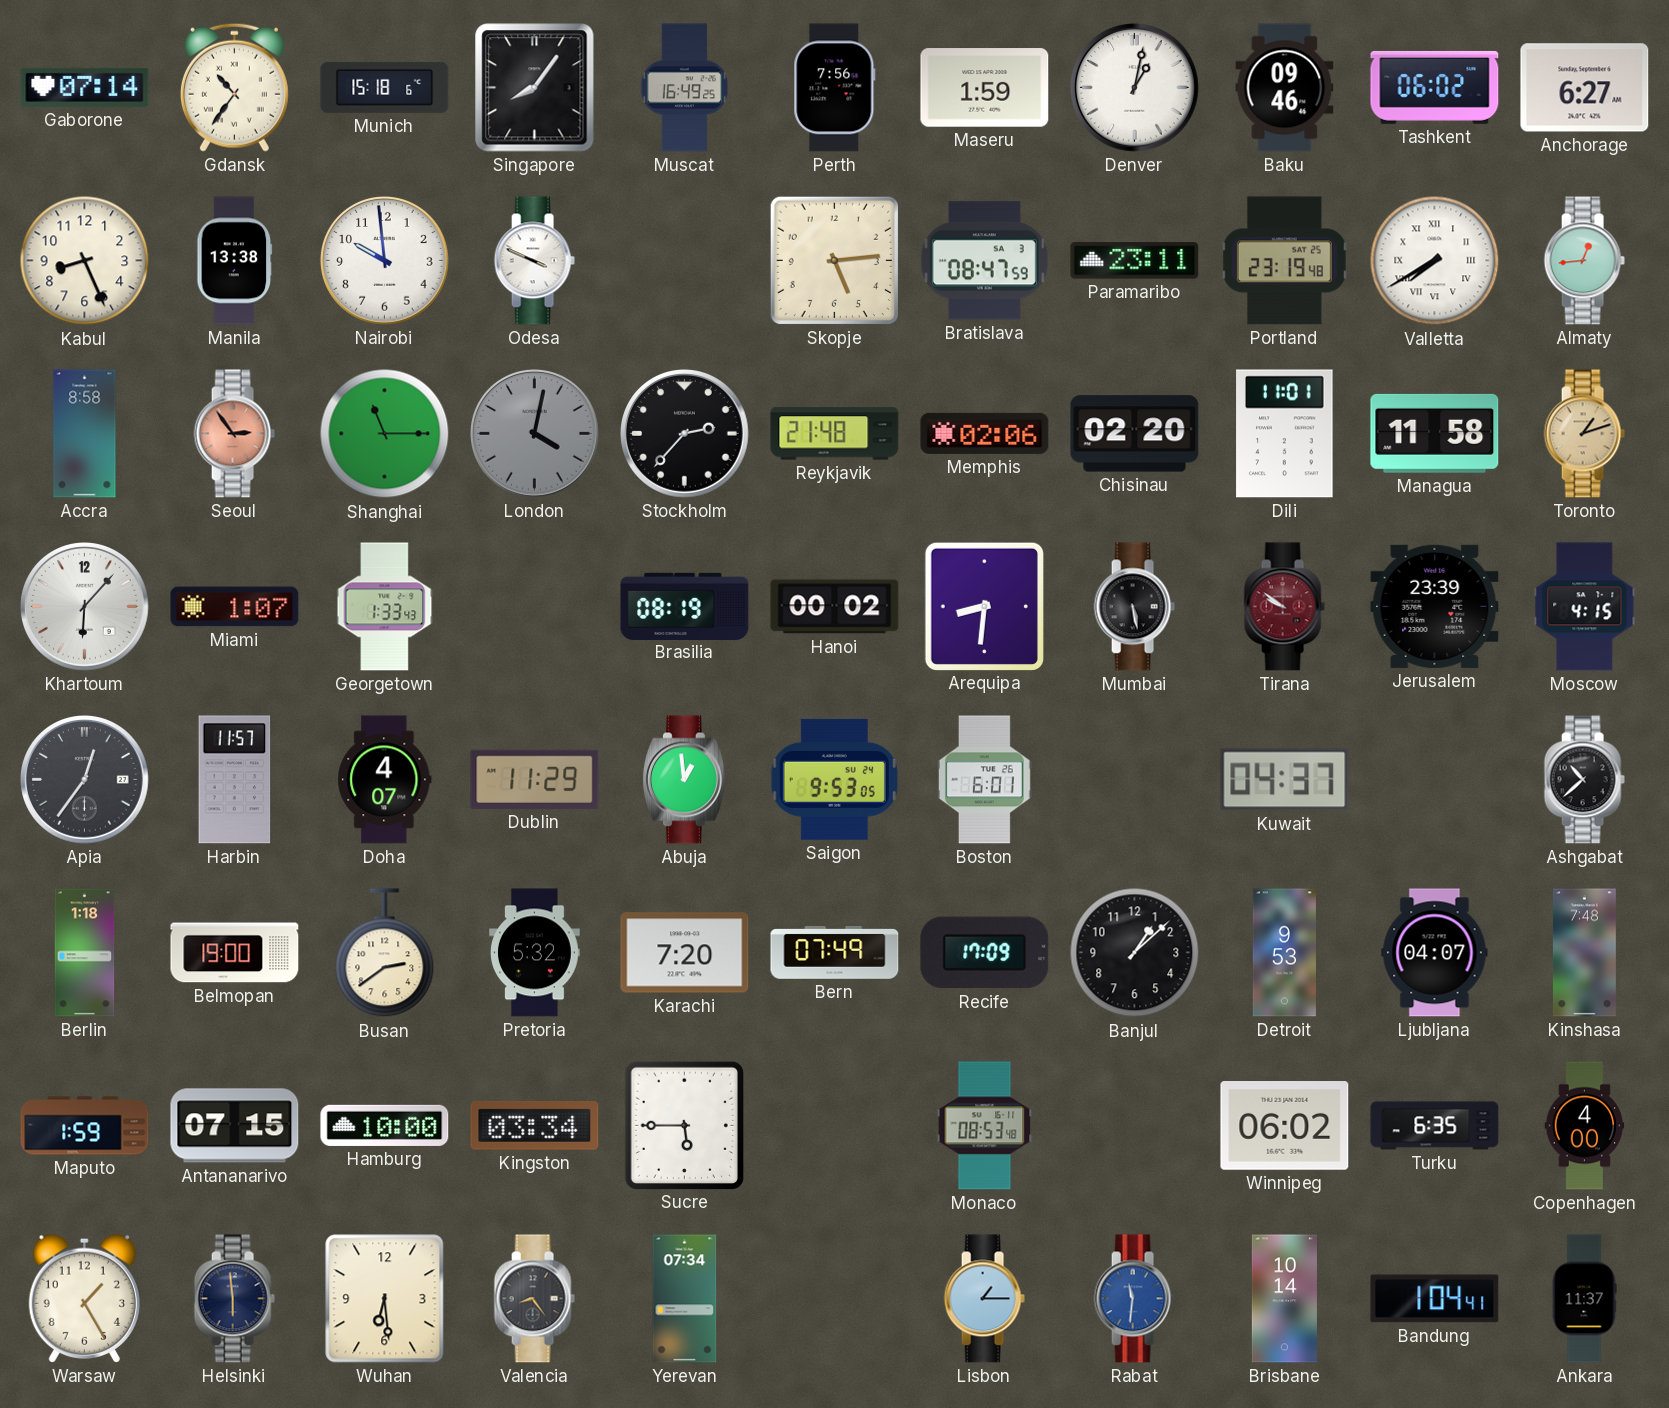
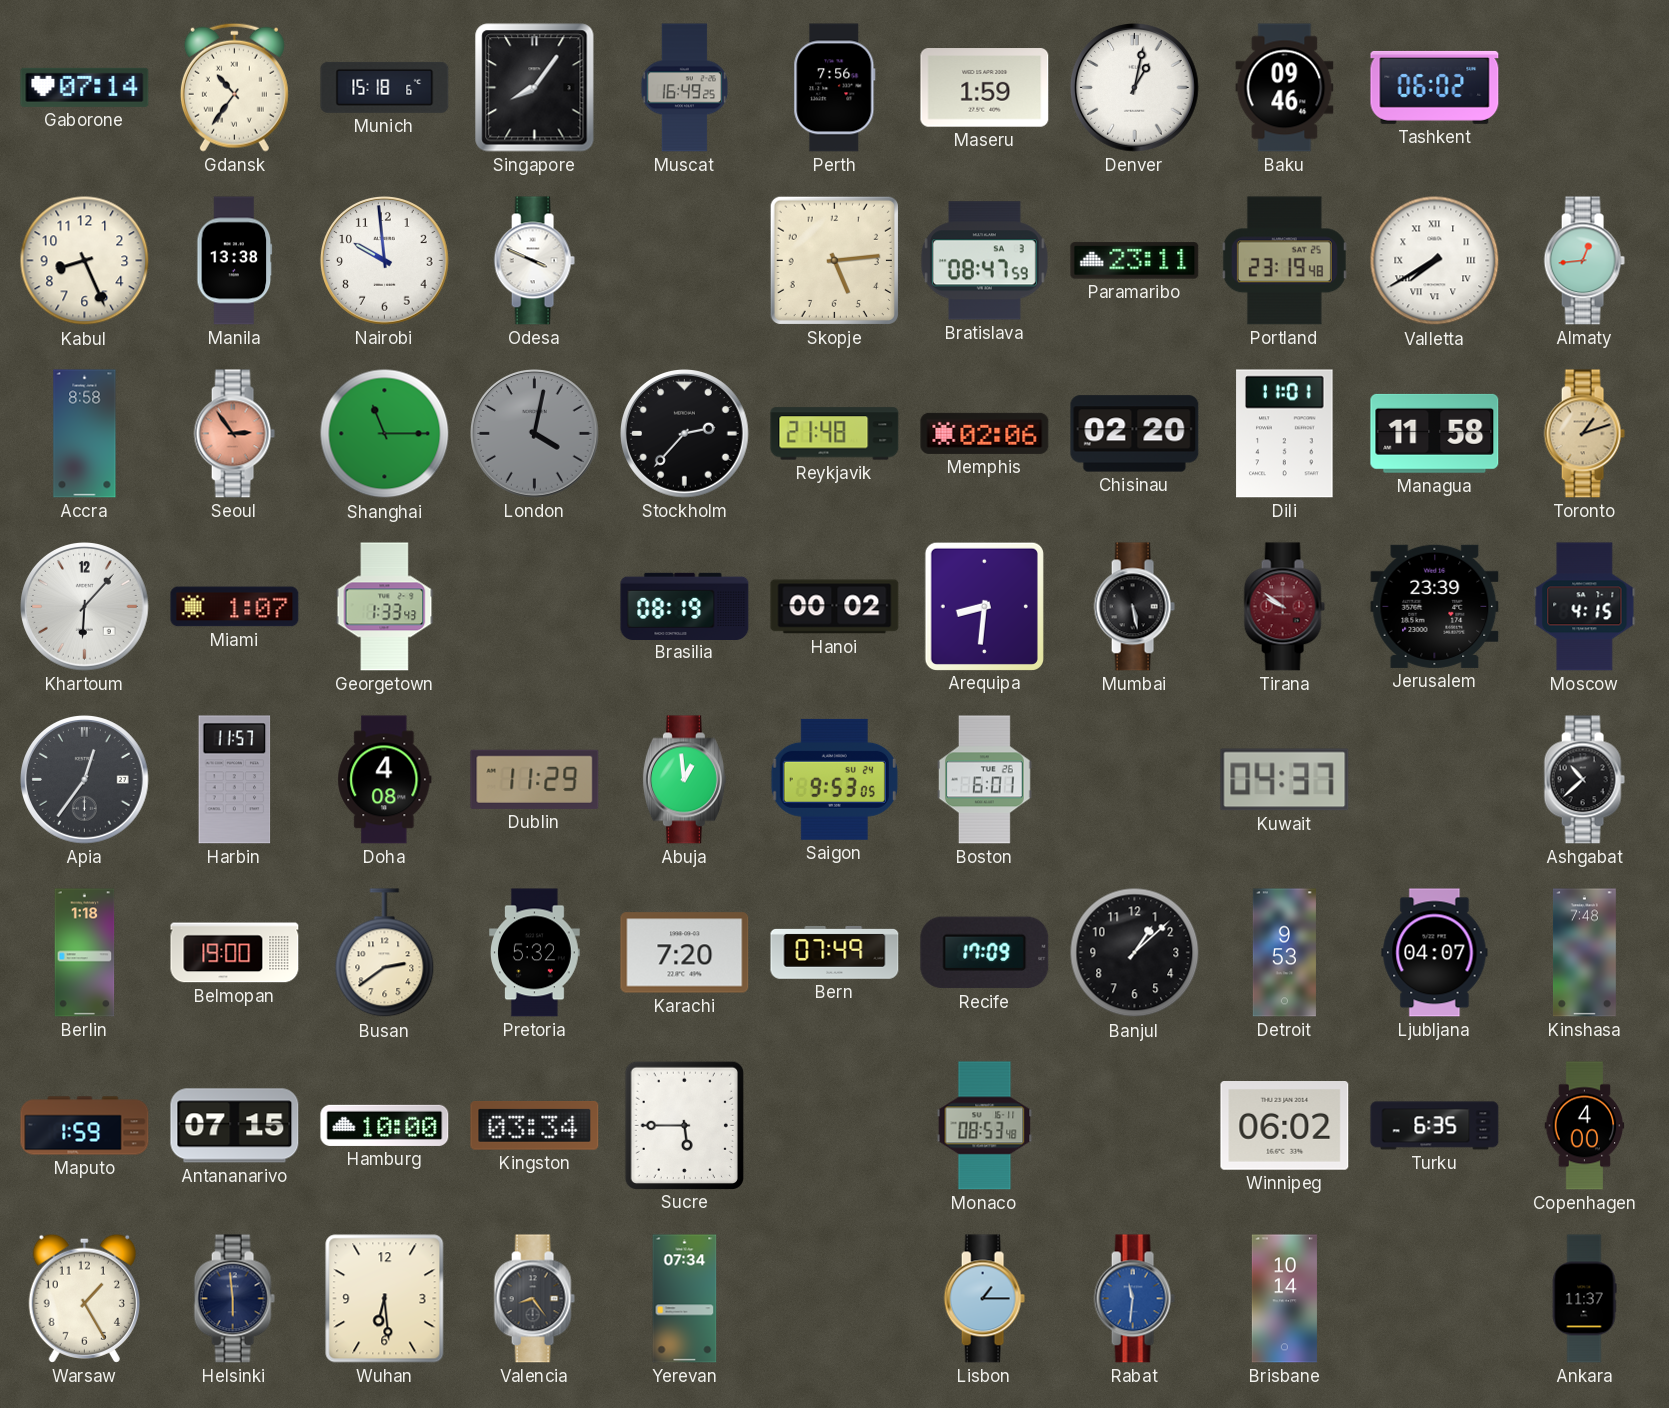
Anchorage: 6:27 -> none (1585, 88)
Doha: 4:07 -> 4:08 (385, 780)
Bandung: 1:04 -> none (1435, 1299)
